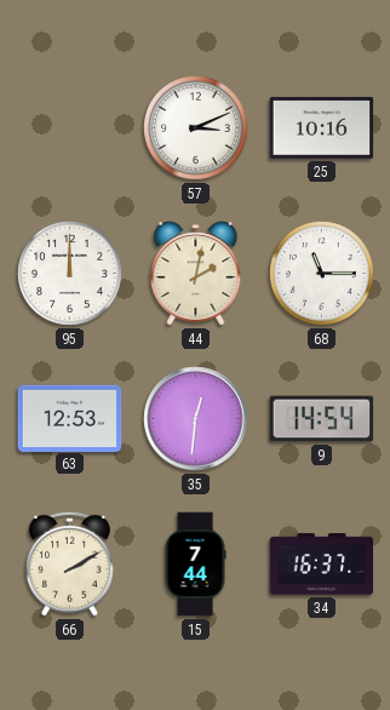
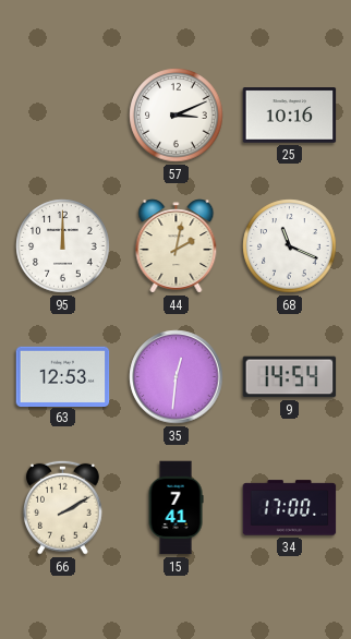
68: 11:15 -> 11:19 (290, 246)
15: 7:44 -> 7:41 (175, 508)
34: 16:37 -> 17:00 (290, 508)
